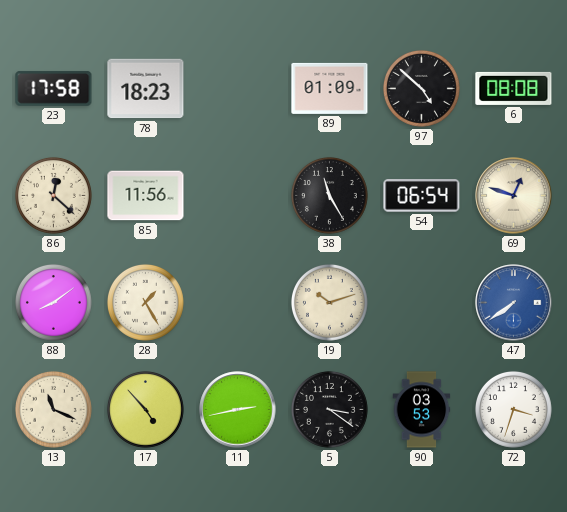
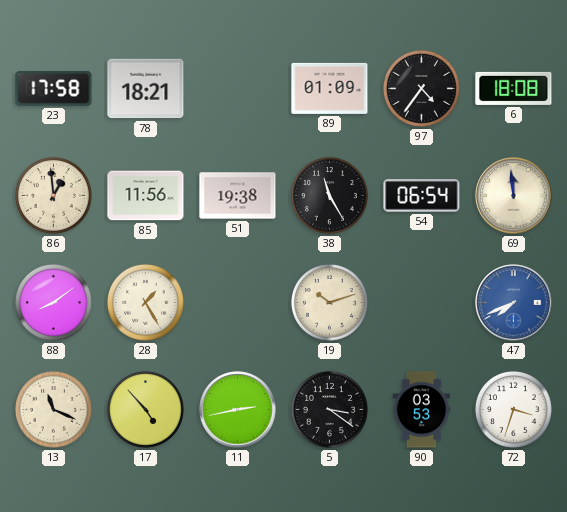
78: 18:23 -> 18:21 (146, 89)
97: 4:52 -> 4:36 (421, 88)
6: 08:08 -> 18:08 (514, 88)
86: 12:22 -> 12:59 (53, 195)
51: none -> 19:38 (238, 196)
69: 12:48 -> 11:59 (514, 196)
47: 7:39 -> 7:41 (514, 303)
